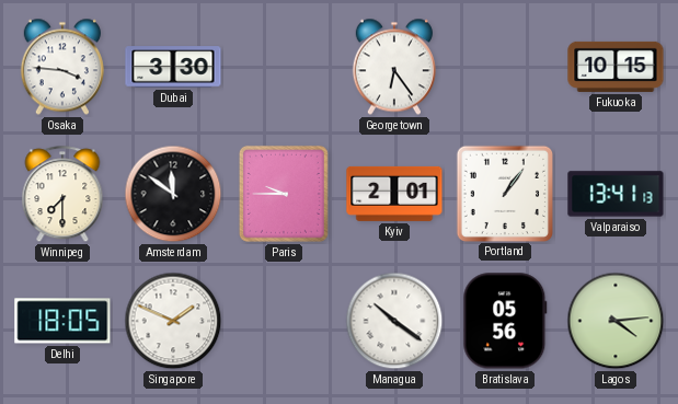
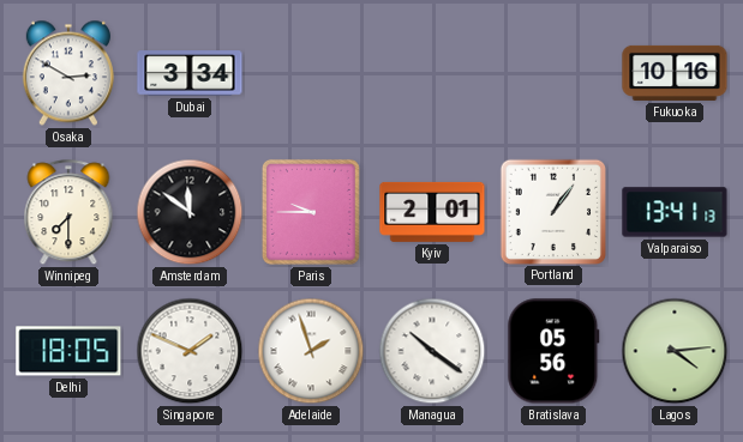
Osaka: 3:46 -> 2:50 (68, 73)
Dubai: 3:30 -> 3:34 (190, 73)
Georgetown: 6:24 -> none (394, 67)
Fukuoka: 10:15 -> 10:16 (675, 73)
Adelaide: none -> 1:57 (311, 351)
